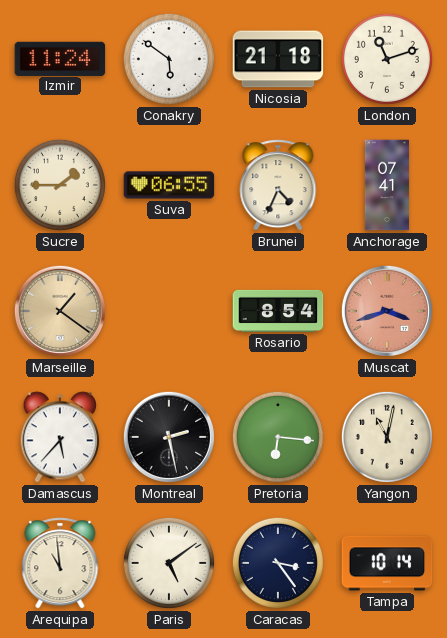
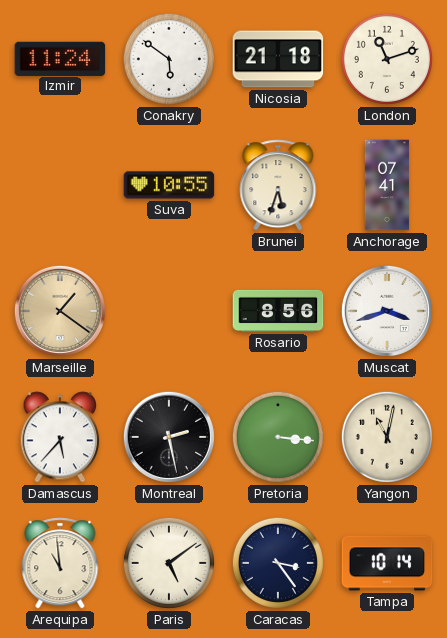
Sucre: 1:45 -> none (60, 185)
Suva: 06:55 -> 10:55 (169, 185)
Brunei: 4:34 -> 5:33 (278, 185)
Rosario: 8:54 -> 8:56 (278, 311)
Muscat dial: salmon -> white (387, 311)
Pretoria: 6:16 -> 3:16 (278, 437)
